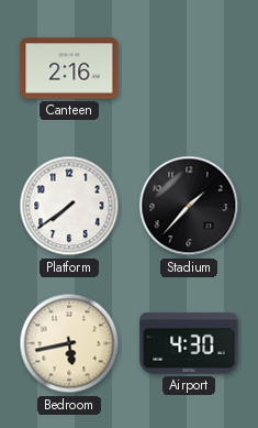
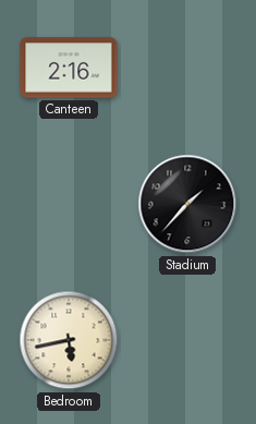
Platform: 7:39 -> none (69, 206)
Airport: 4:30 -> none (189, 343)
